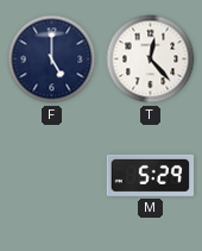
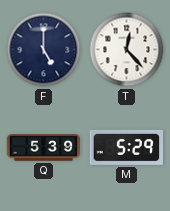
Q: none -> 5:39 (44, 148)
